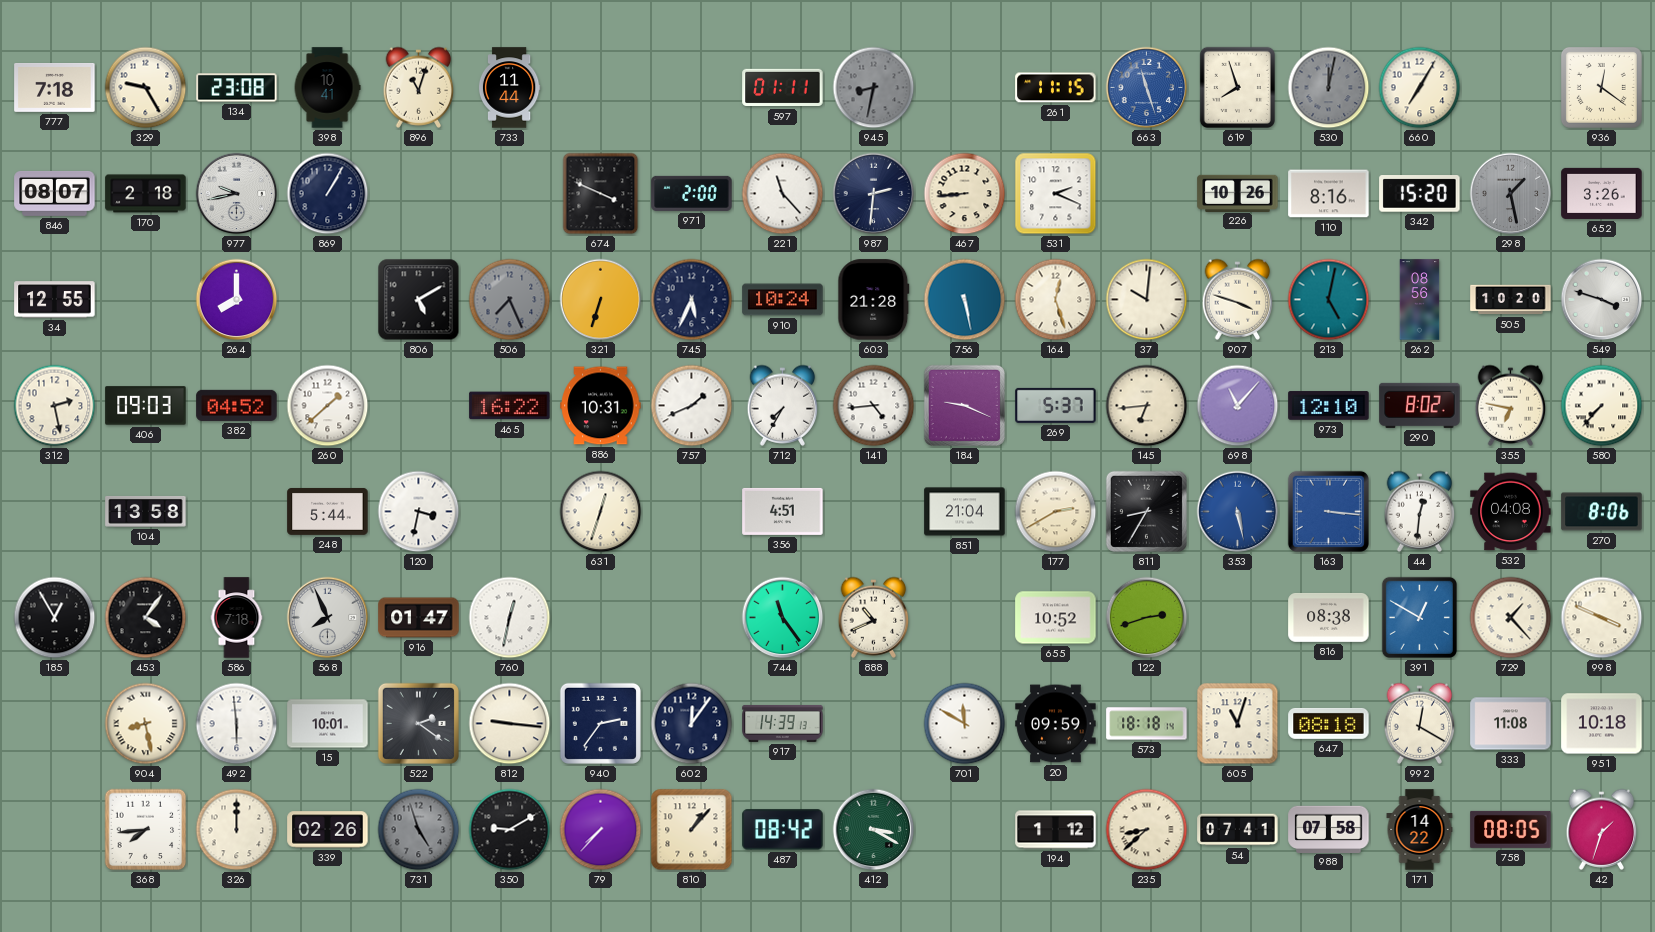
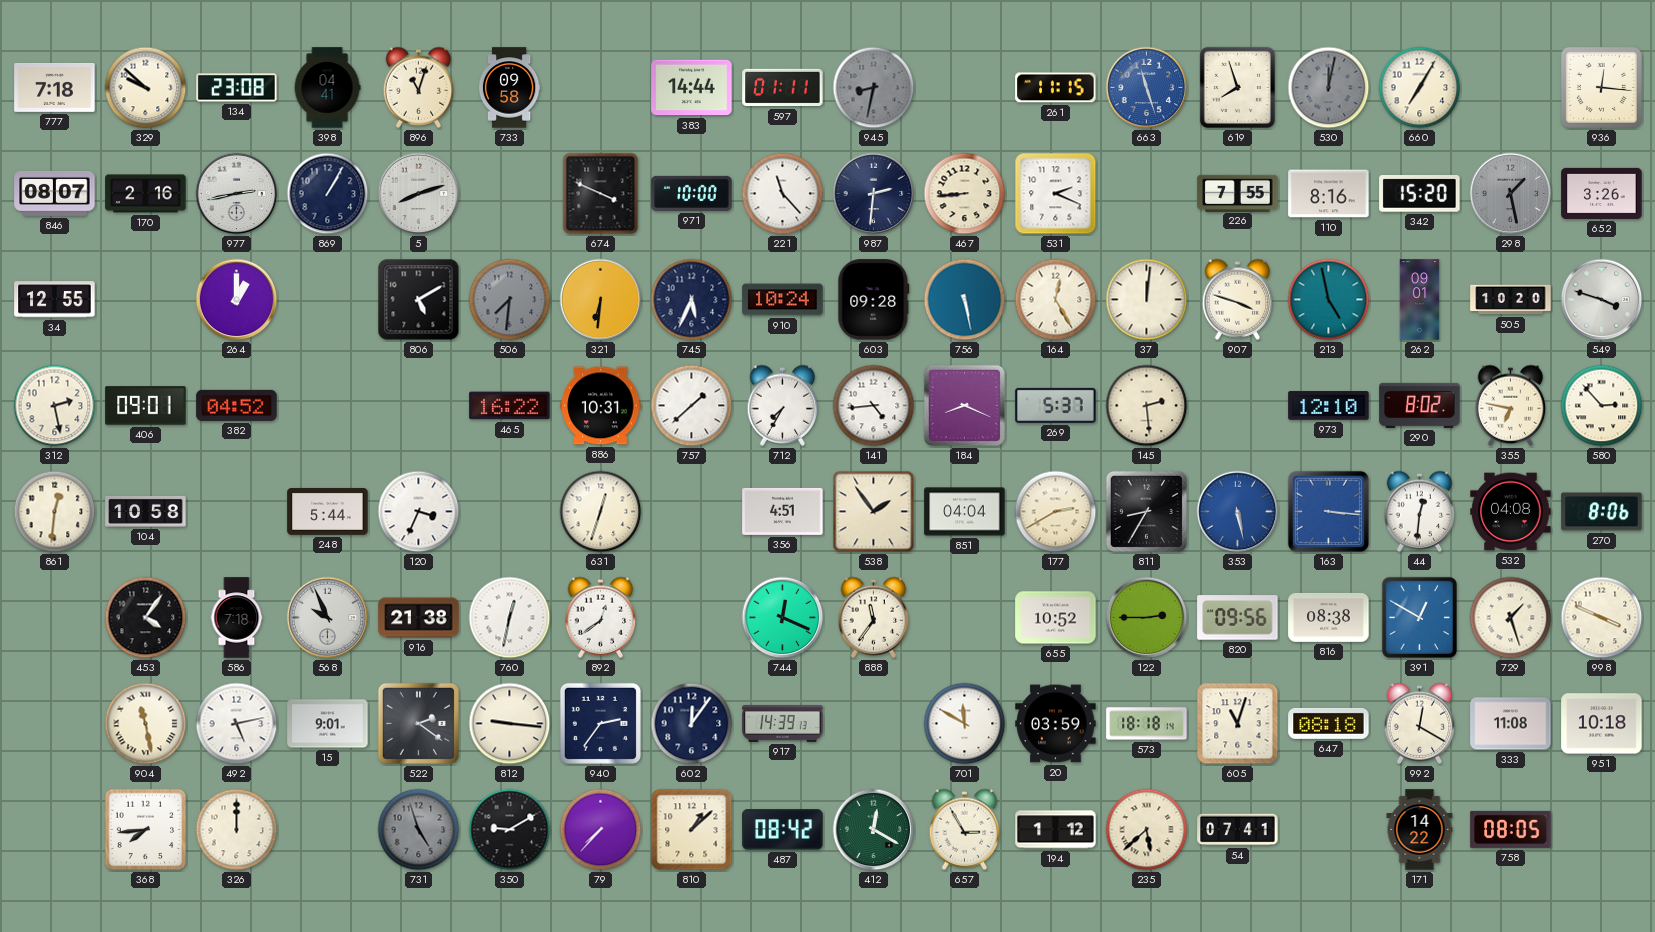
329: 9:25 -> 9:52 (146, 88)
398: 10:41 -> 04:41 (327, 88)
733: 11:44 -> 09:58 (509, 88)
383: none -> 14:44 (692, 88)
936: 12:21 -> 12:16 (1601, 87)
170: 2:18 -> 2:16 (146, 194)
977: 9:43 -> 2:43 (237, 194)
5: none -> 8:12 (419, 194)
971: 2:00 -> 10:00 (692, 193)
226: 10:26 -> 7:55 (1238, 193)
264: 8:00 -> 1:00 (237, 300)
506: 7:26 -> 7:31 (510, 300)
321: 6:33 -> 6:31 (601, 300)
603: 21:28 -> 09:28 (874, 300)
164: 12:27 -> 12:25 (1056, 300)
37: 10:01 -> 12:01 (1147, 300)
213: 5:02 -> 4:58 (1329, 300)
262: 08:56 -> 09:01 (1420, 300)
406: 09:03 -> 09:01 (146, 406)
260: 1:38 -> none (328, 406)
757: 1:41 -> 1:38 (692, 406)
184: 9:19 -> 8:19 (964, 405)
145: 6:44 -> 2:29 (1147, 406)
698: 11:07 -> none (1238, 406)
580: 7:37 -> 2:53 (1602, 406)
861: none -> 12:31 (55, 512)
104: 13:58 -> 10:58 (146, 511)
120: 3:32 -> 3:34 (419, 512)
538: none -> 1:54 (874, 512)
851: 21:04 -> 04:04 (965, 512)
185: 12:55 -> none (55, 618)
568: 7:56 -> 9:56 (328, 618)
916: 01:47 -> 21:38 (419, 618)
892: none -> 12:39 (601, 617)
744: 11:24 -> 12:19 (783, 618)
888: 10:41 -> 11:36 (874, 617)
122: 2:42 -> 2:45 (1147, 618)
820: none -> 09:56 (1238, 618)
729: 1:23 -> 1:27 (1511, 618)
904: 8:28 -> 11:28 (146, 724)
492: 5:59 -> 5:13 (237, 724)
15: 10:01 -> 9:01 (328, 724)
20: 09:59 -> 03:59 (1056, 724)
339: 02:26 -> none (328, 830)
810: 1:07 -> 1:08 (692, 830)
412: 3:20 -> 12:20 (874, 830)
657: none -> 2:55 (965, 829)
235: 8:38 -> 5:38 (1147, 830)
988: 07:58 -> none (1329, 829)
42: 1:33 -> none (1602, 829)
